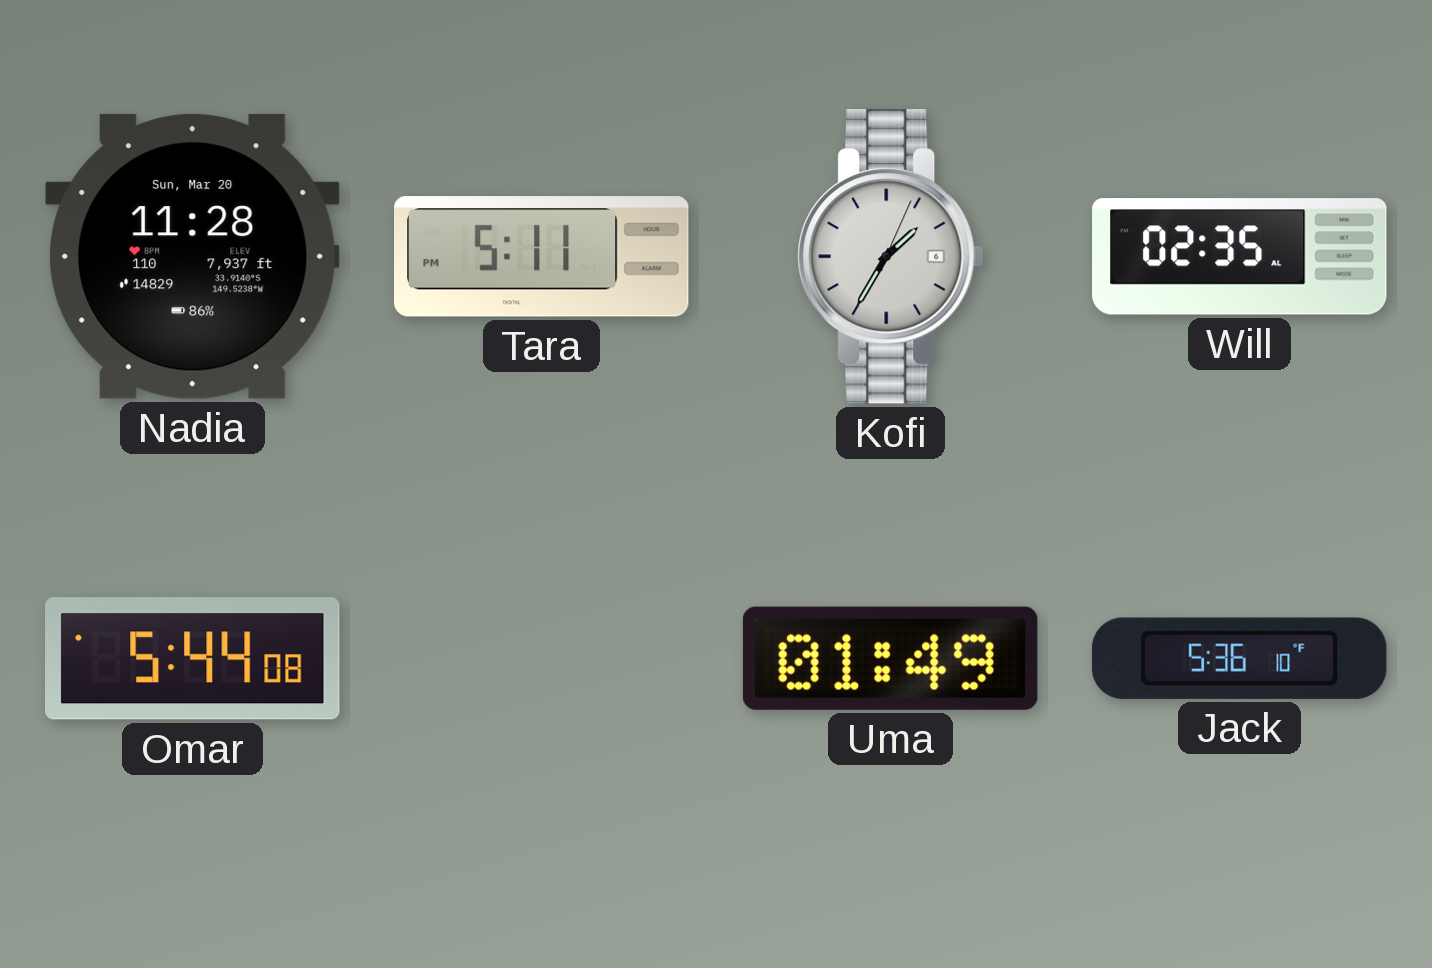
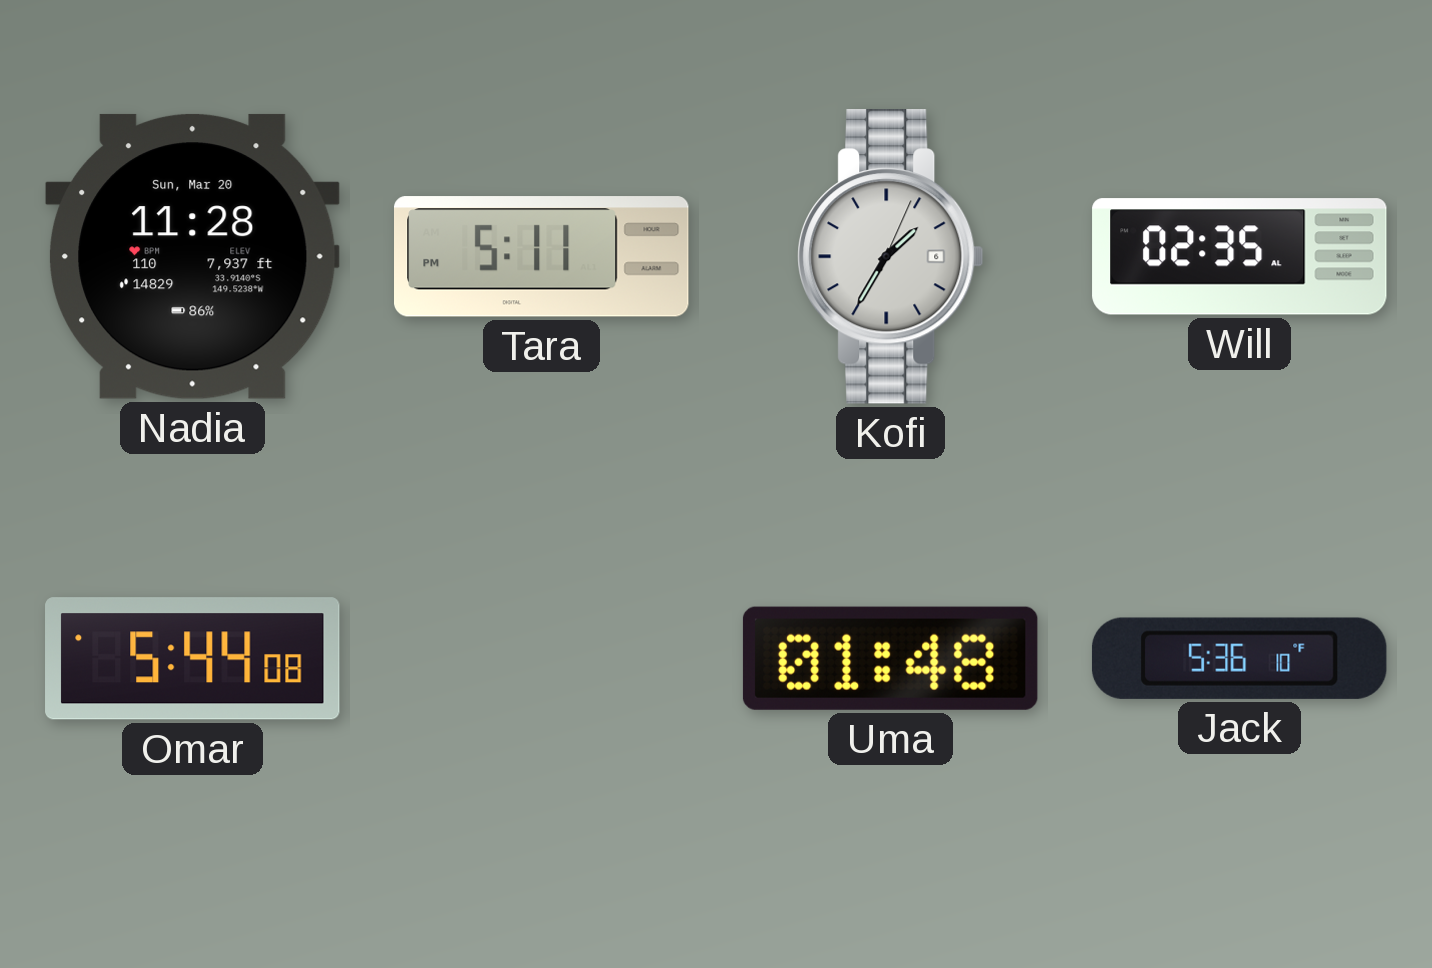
Uma: 01:49 -> 01:48 (890, 658)
